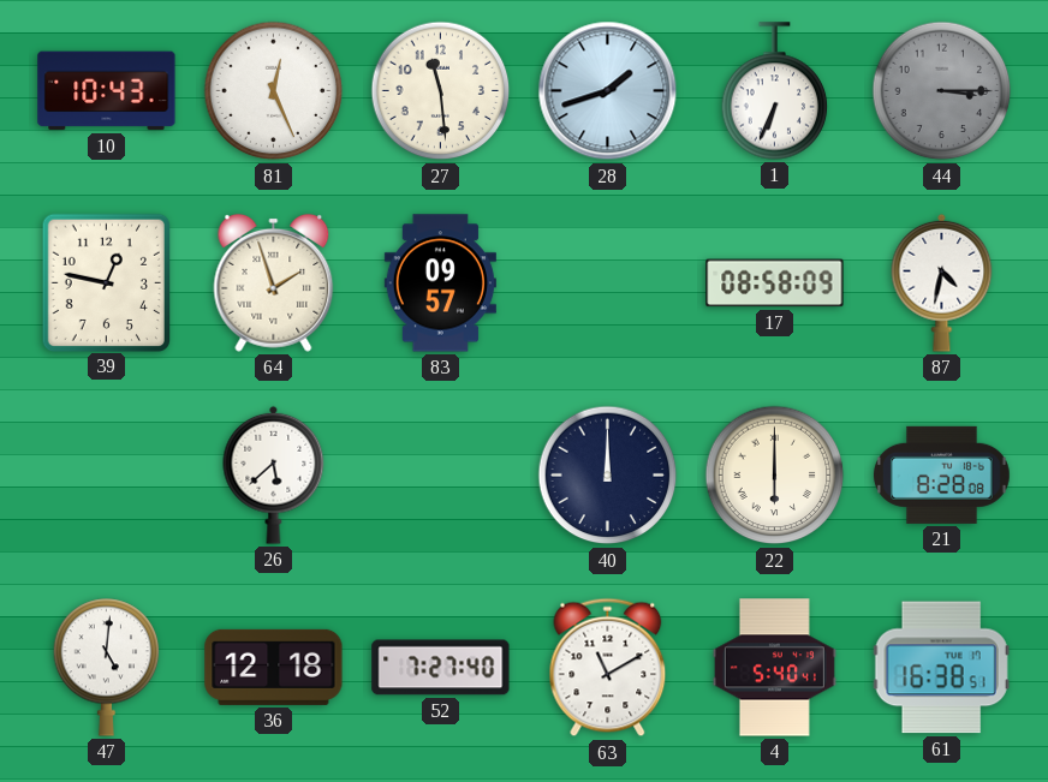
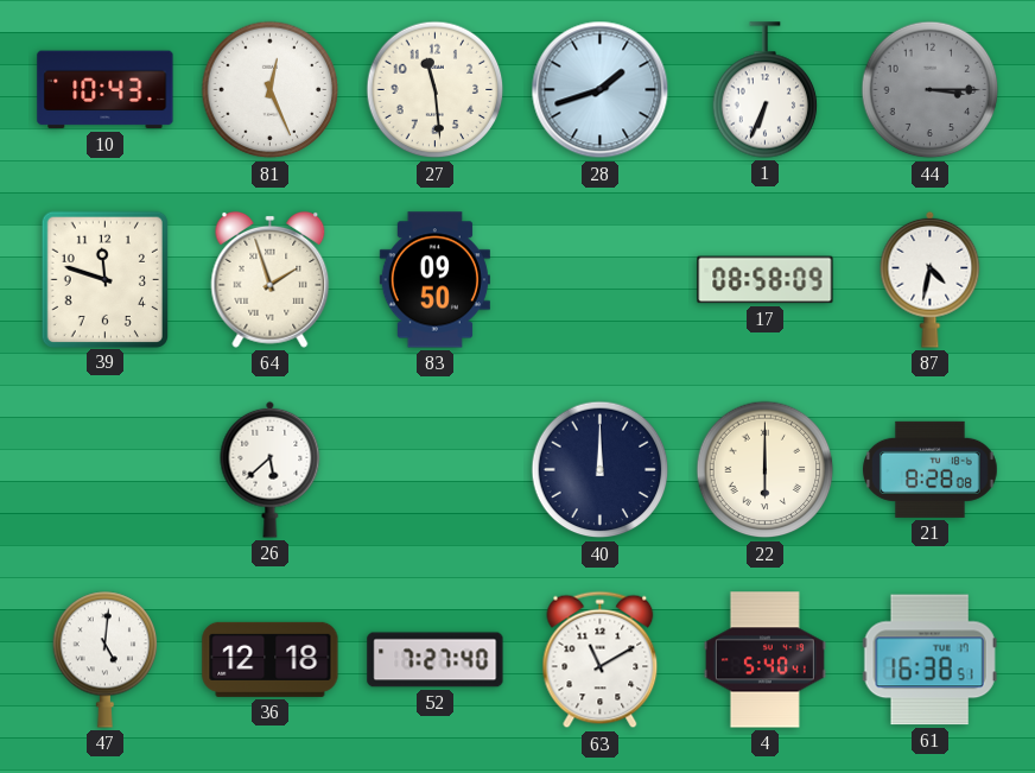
39: 12:47 -> 11:48 (104, 279)
83: 09:57 -> 09:50 (434, 280)
